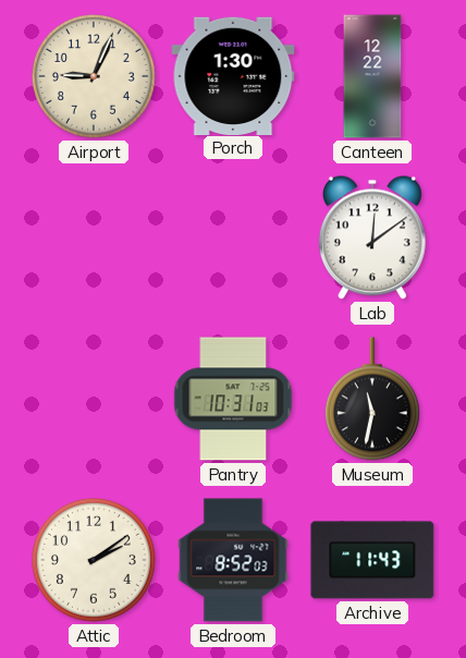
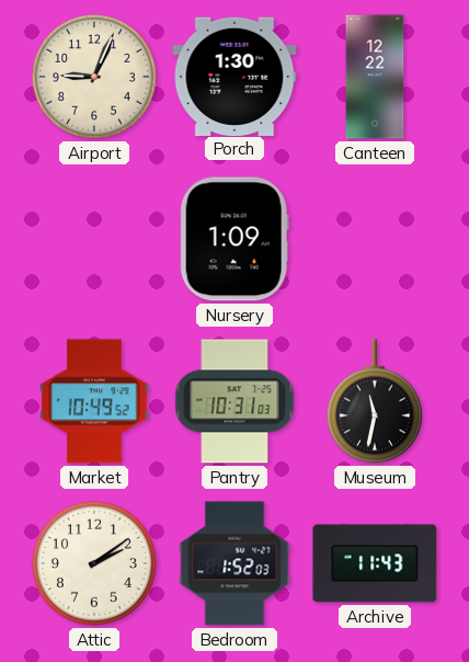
Nursery: none -> 1:09 (234, 239)
Lab: 12:09 -> none (372, 237)
Market: none -> 10:49 (94, 401)
Bedroom: 8:52 -> 1:52 (234, 563)
